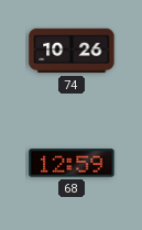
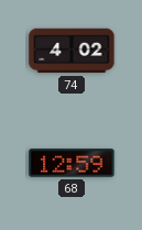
74: 10:26 -> 4:02 (72, 51)
